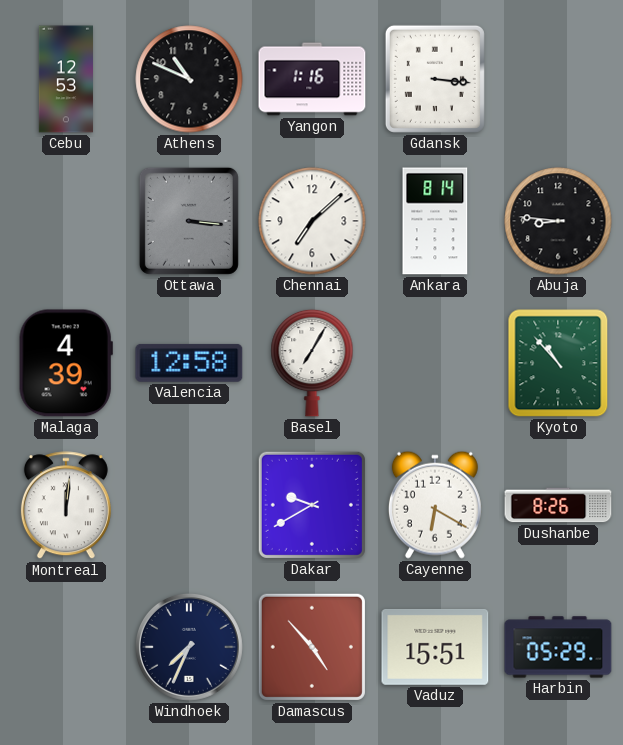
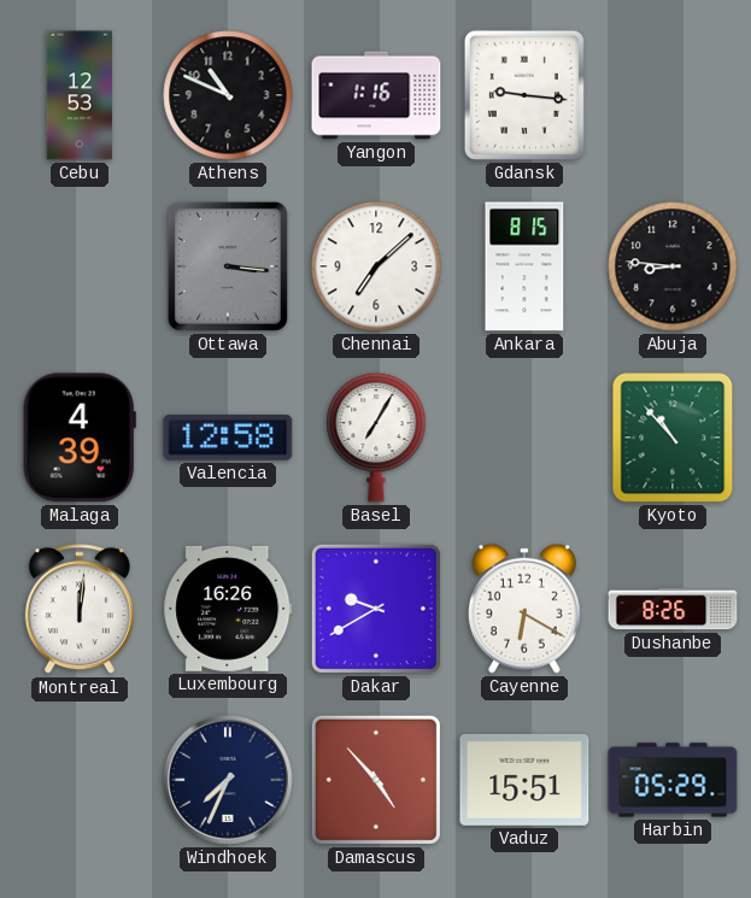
Gdansk: 3:16 -> 9:16 (524, 95)
Ankara: 8:14 -> 8:15 (524, 266)
Luxembourg: none -> 16:26 (228, 609)
